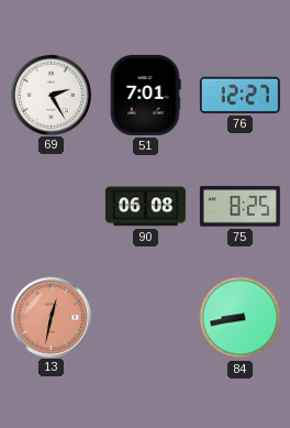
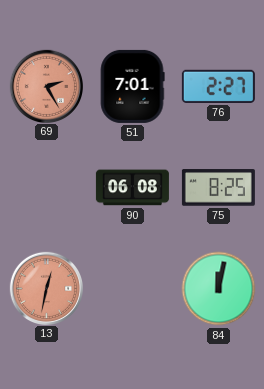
69 dial: white -> salmon (46, 86)
76: 12:27 -> 2:27 (218, 86)
84: 8:43 -> 12:02 (219, 289)
